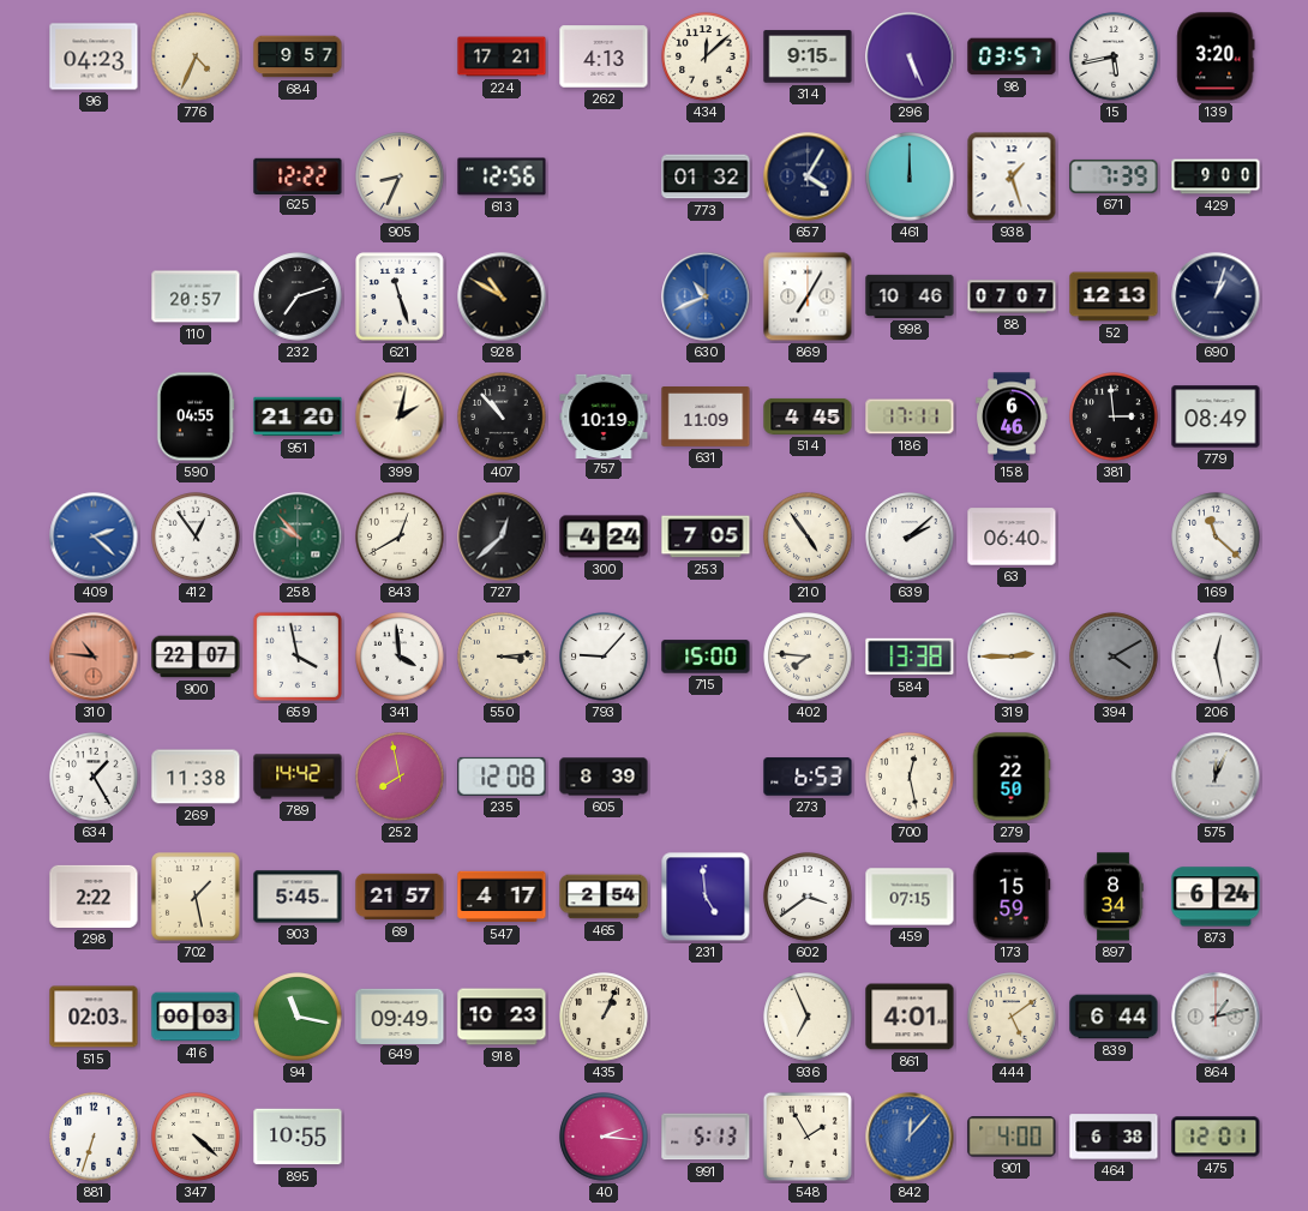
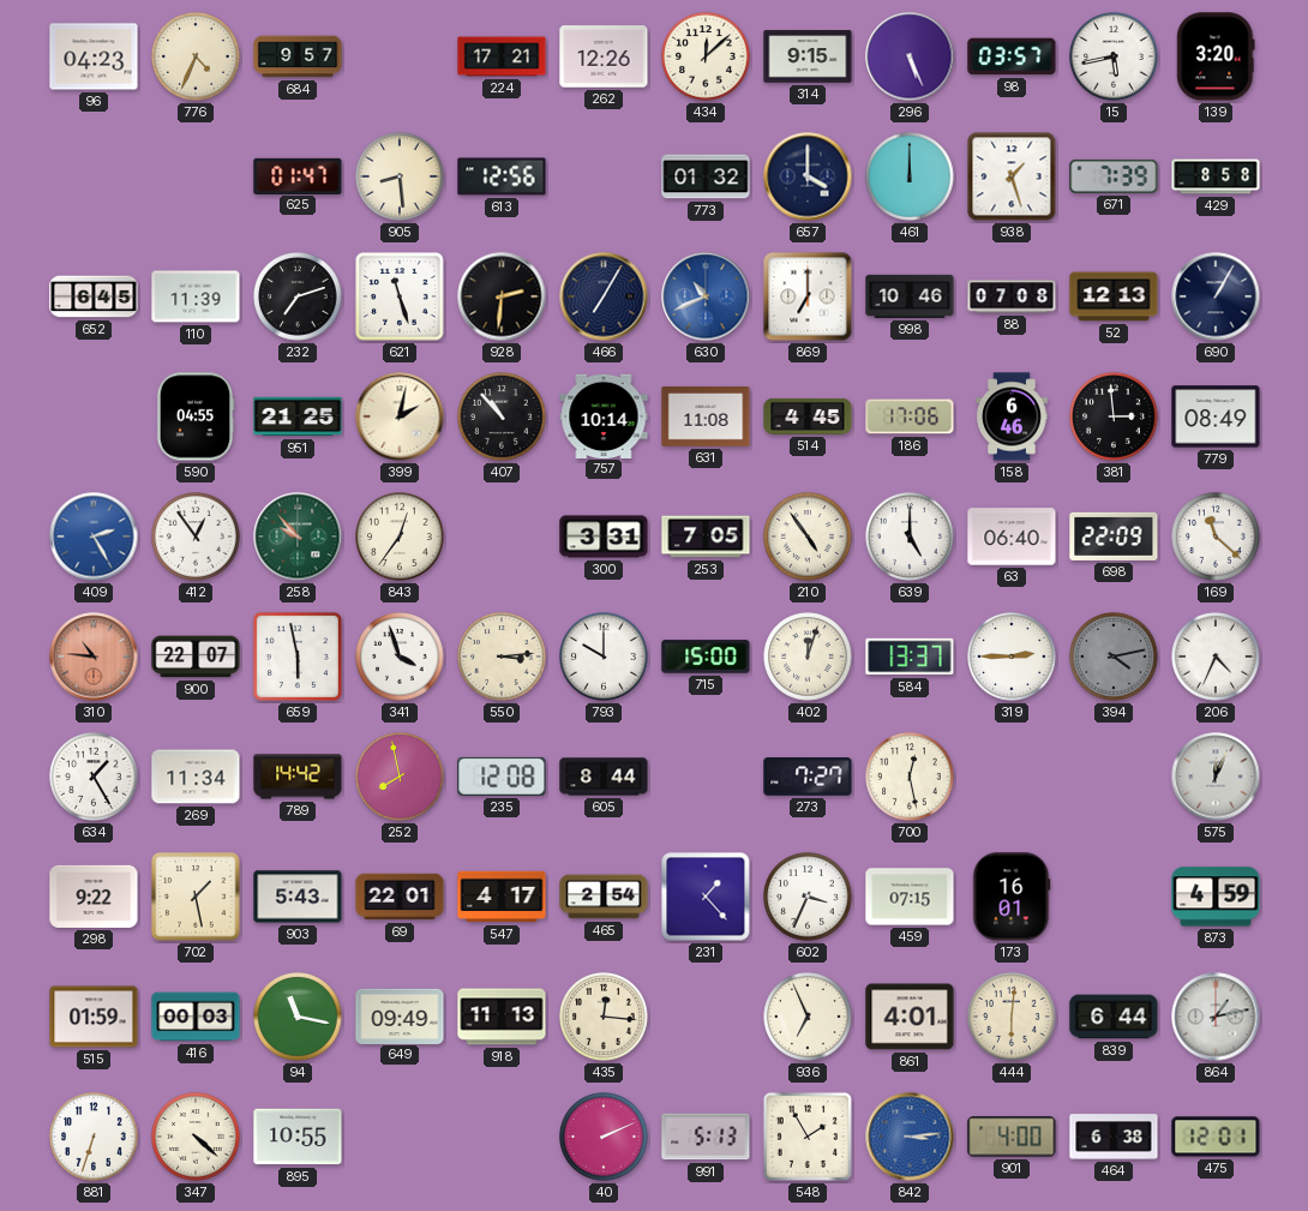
262: 4:13 -> 12:26 (604, 56)
625: 12:22 -> 01:47 (298, 175)
905: 8:34 -> 8:29 (400, 176)
657: 4:05 -> 4:00 (808, 176)
429: 9:00 -> 8:58 (1216, 176)
652: none -> 6:45 (94, 296)
110: 20:57 -> 11:39 (196, 296)
928: 10:50 -> 2:31 (502, 296)
466: none -> 7:05 (604, 296)
869: 7:05 -> 7:00 (808, 296)
88: 07:07 -> 07:08 (1012, 296)
690: 1:03 -> 1:05 (1216, 296)
951: 21:20 -> 21:25 (298, 416)
757: 10:19 -> 10:14 (604, 415)
631: 11:09 -> 11:08 (706, 418)
186: 17:11 -> 17:06 (910, 416)
409: 2:22 -> 2:25 (94, 536)
843: 12:40 -> 12:36 (400, 536)
727: 12:38 -> none (502, 536)
300: 4:24 -> 3:31 (604, 536)
639: 2:08 -> 5:00 (910, 536)
698: none -> 22:09 (1114, 536)
659: 3:58 -> 5:58 (298, 657)
341: 3:59 -> 3:57 (400, 657)
793: 9:07 -> 10:00 (604, 657)
402: 7:46 -> 12:03 (808, 657)
584: 13:38 -> 13:37 (910, 657)
394: 4:10 -> 4:13 (1114, 657)
206: 12:28 -> 4:34 (1216, 657)
269: 11:38 -> 11:34 (196, 777)
605: 8:39 -> 8:44 (604, 777)
273: 6:53 -> 7:27 (808, 777)
279: 22:50 -> none (1012, 777)
298: 2:22 -> 9:22 (94, 897)
903: 5:45 -> 5:43 (298, 897)
69: 21:57 -> 22:01 (400, 897)
231: 4:59 -> 1:23 (706, 897)
602: 3:39 -> 3:34 (808, 897)
173: 15:59 -> 16:01 (1012, 897)
897: 8:34 -> none (1114, 897)
873: 6:24 -> 4:59 (1216, 897)
515: 02:03 -> 01:59 (94, 1017)
918: 10:23 -> 11:13 (502, 1017)
435: 1:04 -> 12:16 (604, 1017)
444: 5:09 -> 6:01 (1012, 1017)
40: 2:16 -> 2:11 (604, 1137)
842: 12:07 -> 3:14 (910, 1137)
